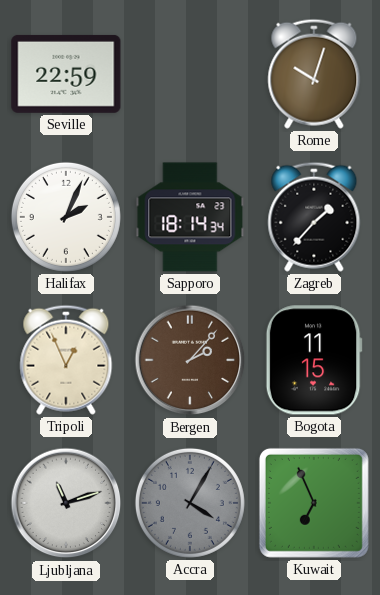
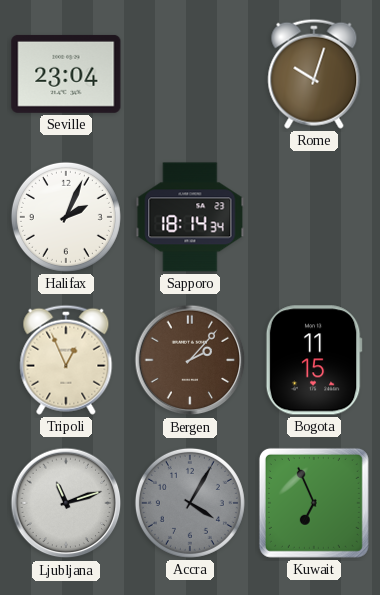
Seville: 22:59 -> 23:04 (66, 74)
Zagreb: 1:37 -> none (314, 217)
